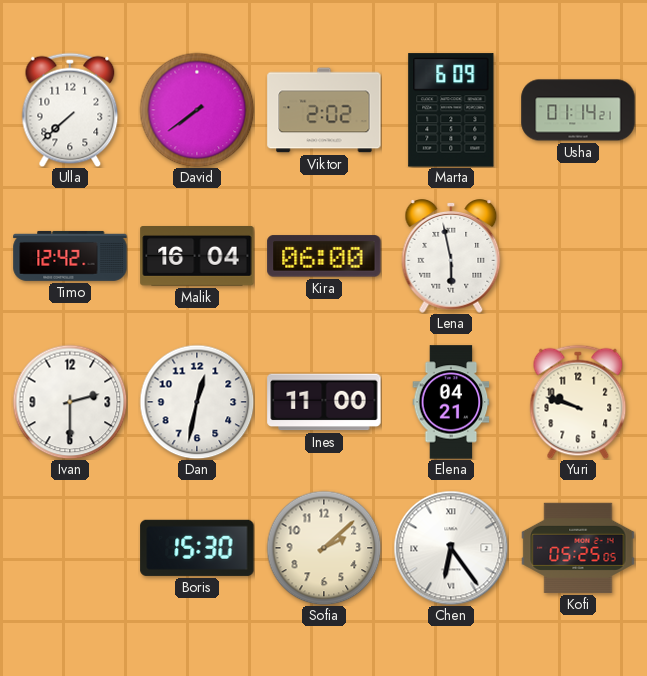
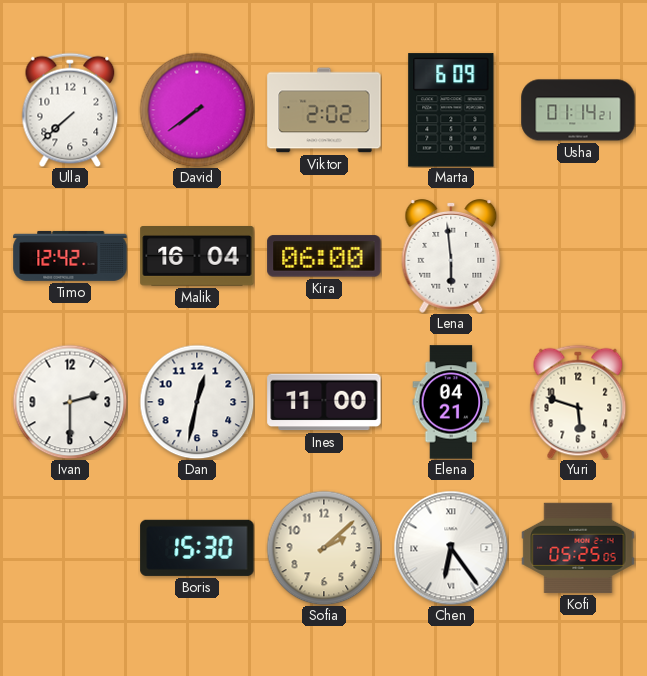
Lena: 5:58 -> 5:59 (451, 257)
Yuri: 9:48 -> 5:48 (578, 402)
